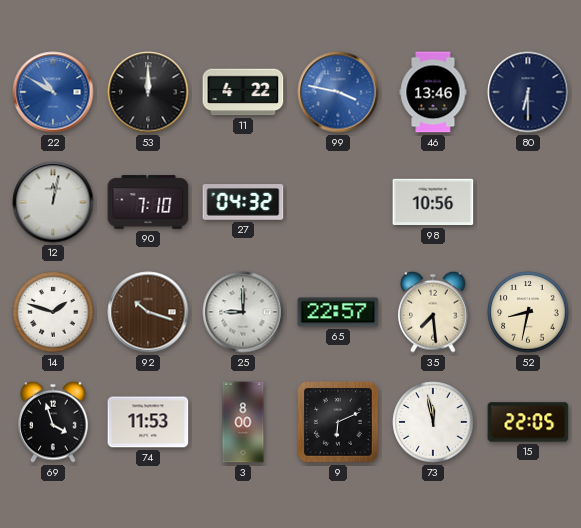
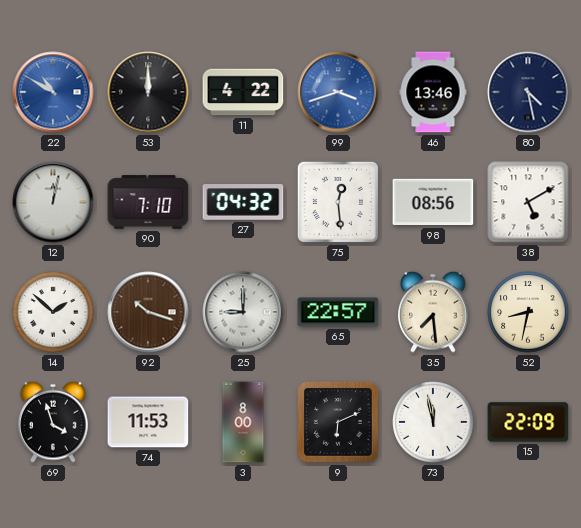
99: 3:47 -> 3:42 (338, 92)
80: 6:30 -> 4:28 (528, 92)
75: none -> 12:29 (338, 202)
98: 10:56 -> 08:56 (433, 202)
38: none -> 5:10 (528, 202)
14: 1:48 -> 1:52 (53, 312)
15: 22:05 -> 22:09 (528, 422)
